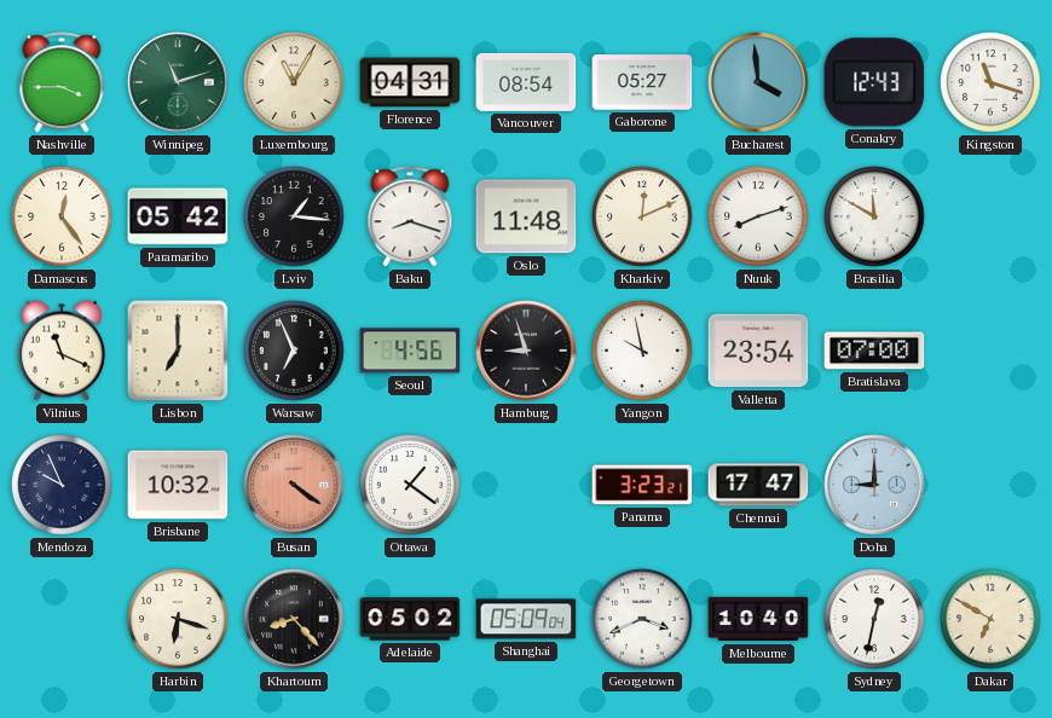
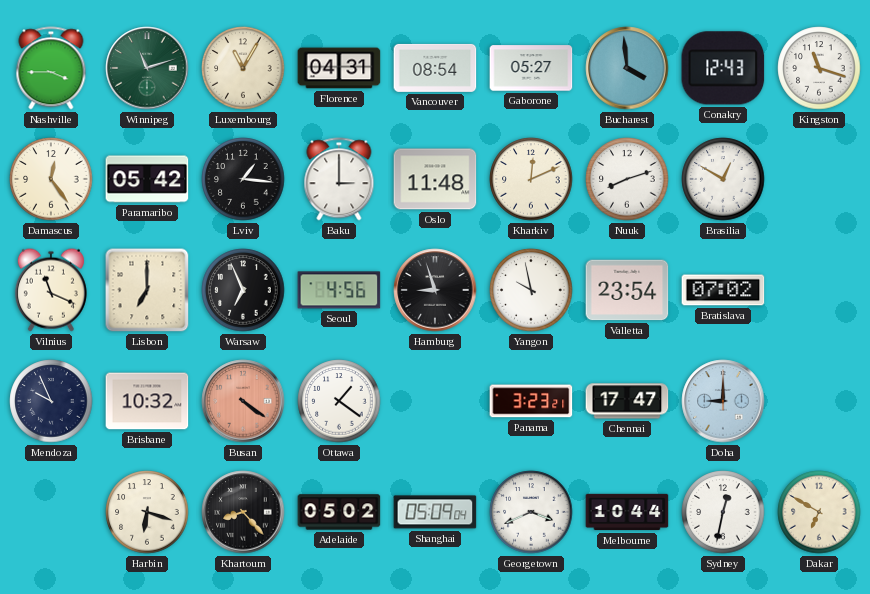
Baku: 8:18 -> 3:00 (339, 179)
Brasilia: 11:50 -> 12:50 (723, 179)
Bratislava: 07:00 -> 07:02 (723, 290)
Melbourne: 10:40 -> 10:44 (627, 512)
